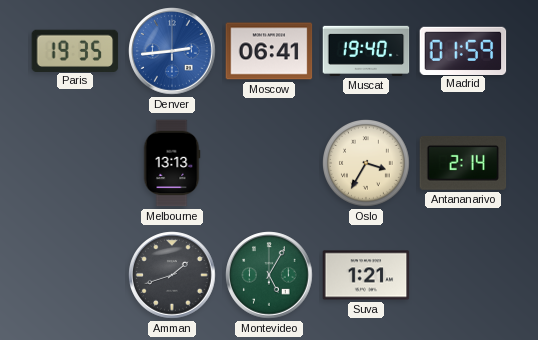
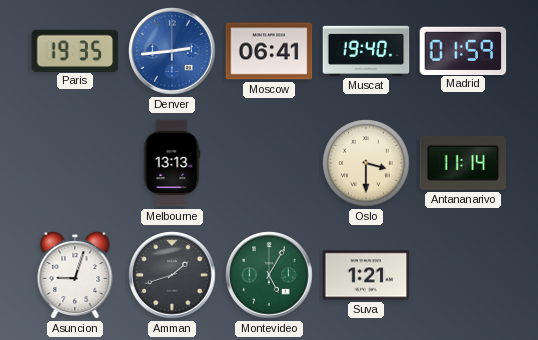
Oslo: 3:35 -> 3:30 (367, 164)
Antananarivo: 2:14 -> 11:14 (463, 163)
Asuncion: none -> 9:03 (75, 275)
